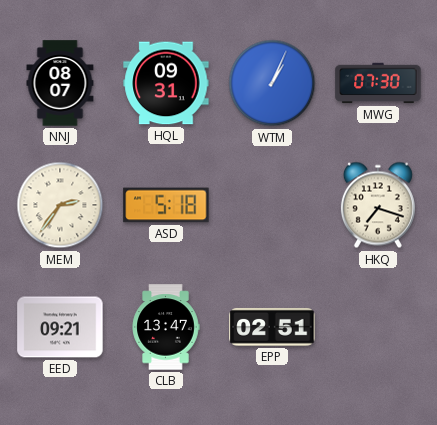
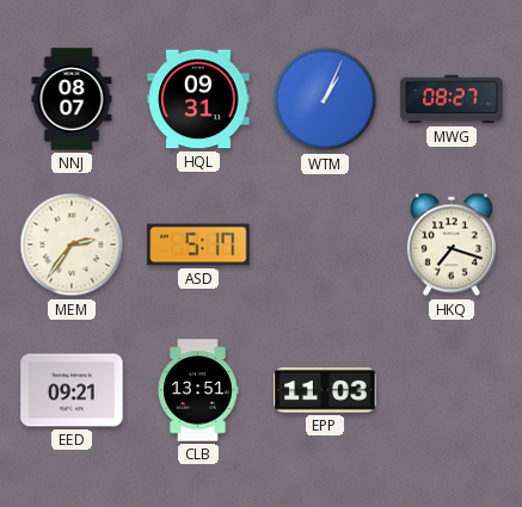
MWG: 07:30 -> 08:27 (452, 99)
ASD: 5:18 -> 5:17 (198, 245)
CLB: 13:47 -> 13:51 (198, 390)
EPP: 02:51 -> 11:03 (325, 390)
